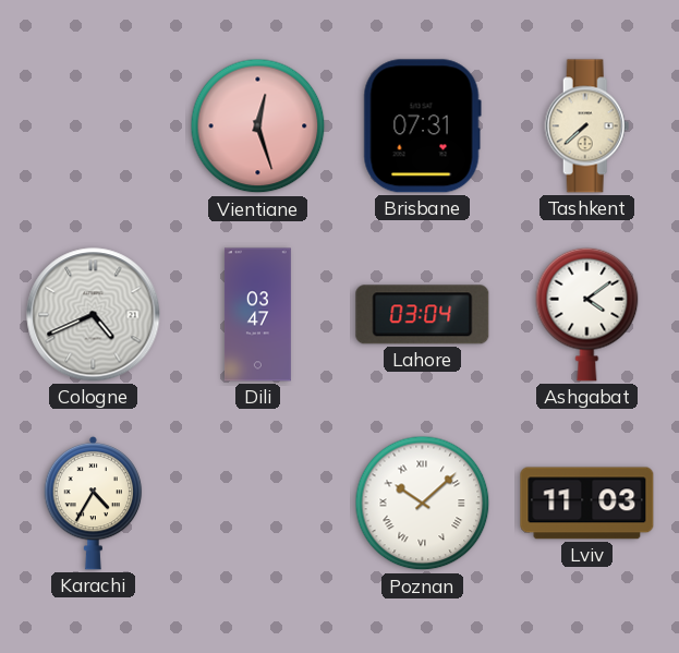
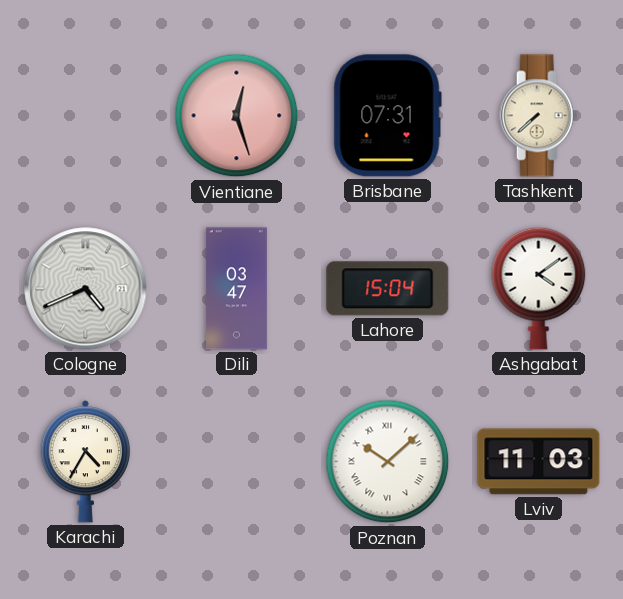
Lahore: 03:04 -> 15:04 (388, 289)
